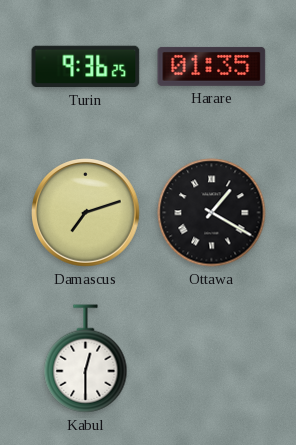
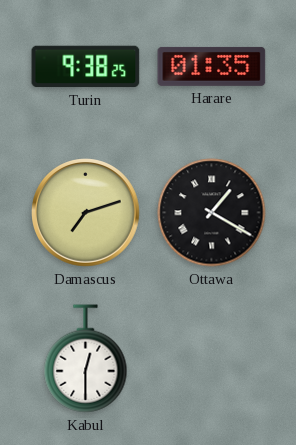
Turin: 9:36 -> 9:38 (86, 67)
